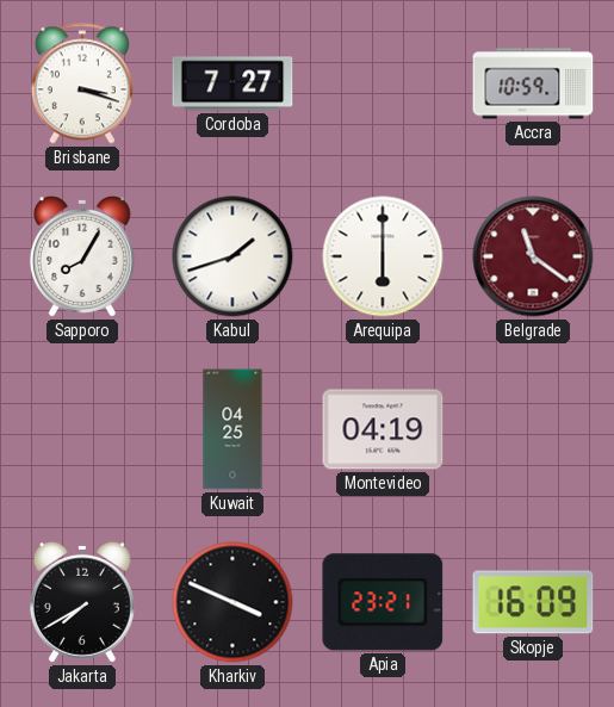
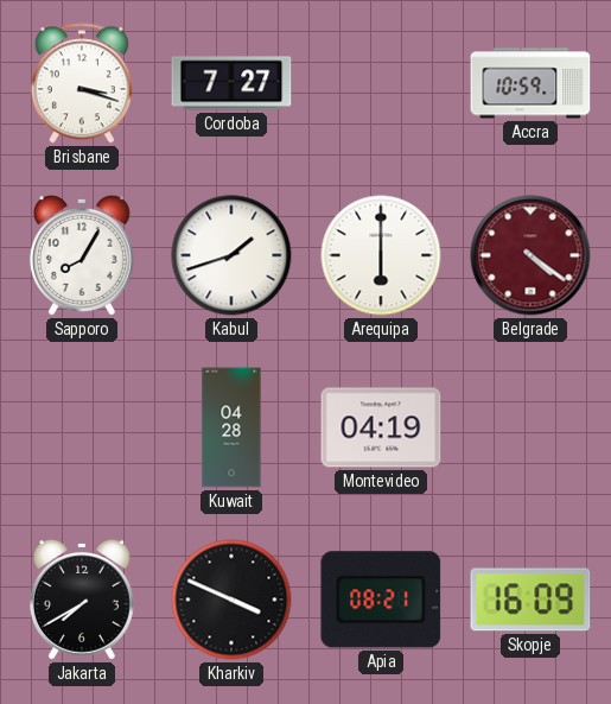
Belgrade: 11:21 -> 4:21 (530, 255)
Kuwait: 04:25 -> 04:28 (231, 427)
Apia: 23:21 -> 08:21 (381, 600)
